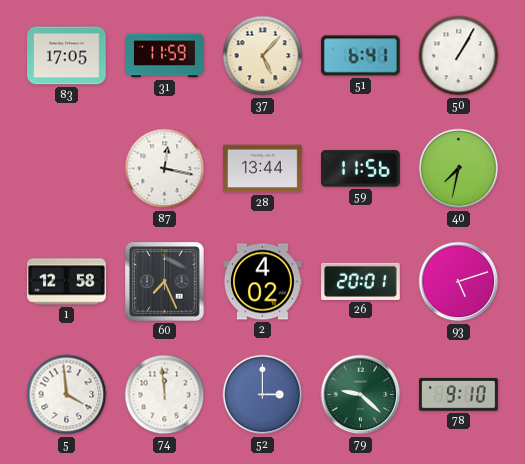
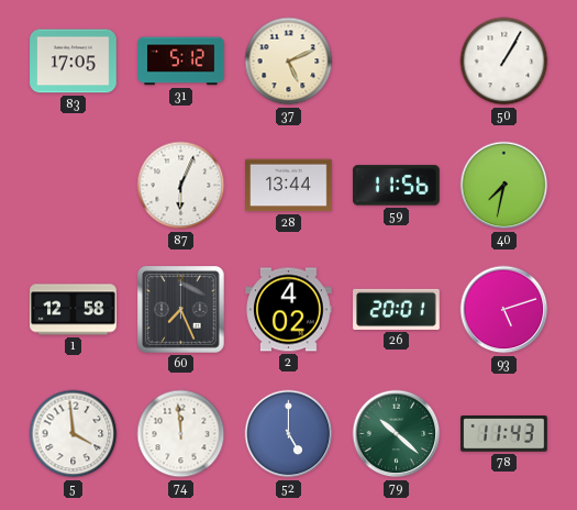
31: 11:59 -> 5:12 (181, 62)
37: 5:07 -> 5:11 (289, 62)
51: 6:41 -> none (361, 56)
87: 12:17 -> 6:04 (181, 186)
52: 3:00 -> 5:00 (289, 434)
79: 9:22 -> 10:22 (397, 434)
78: 9:10 -> 11:43 (504, 434)
